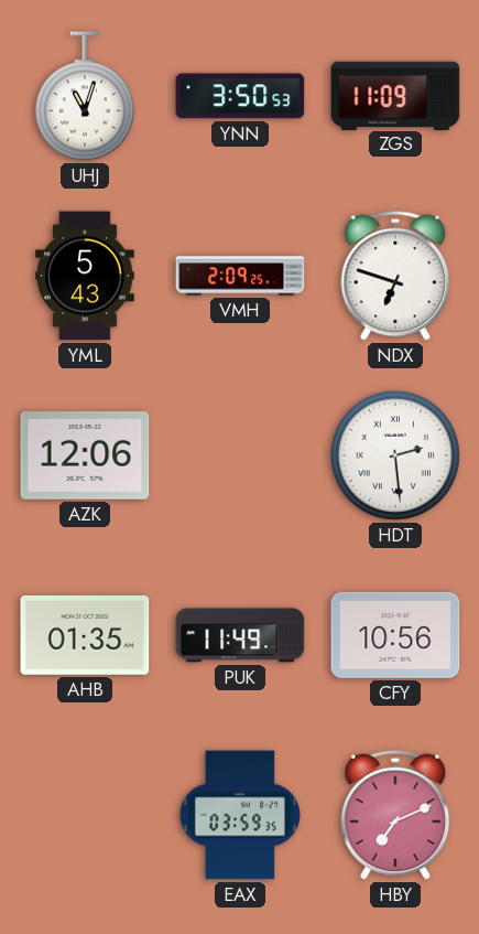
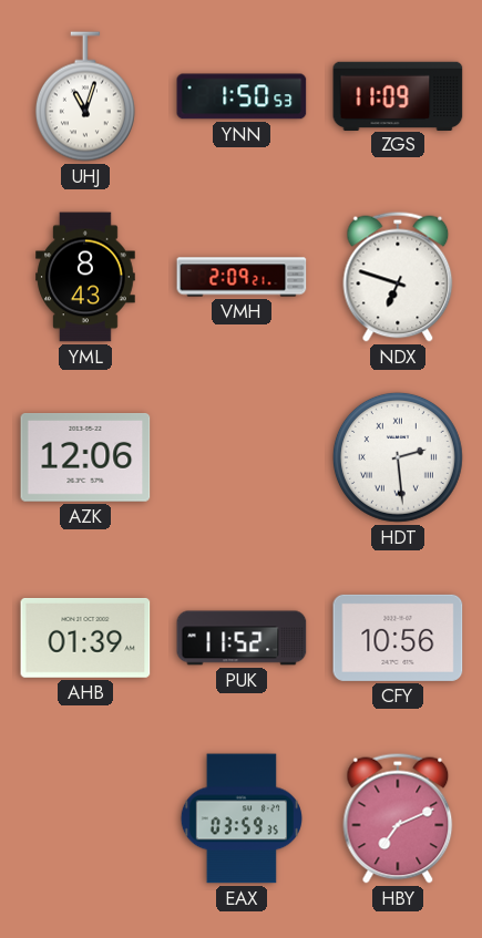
YNN: 3:50 -> 1:50 (242, 96)
YML: 5:43 -> 8:43 (85, 277)
VMH: 2:09:25 -> 2:09:21 (242, 277)
AHB: 01:35 -> 01:39 (85, 638)
PUK: 11:49 -> 11:52 (242, 638)
